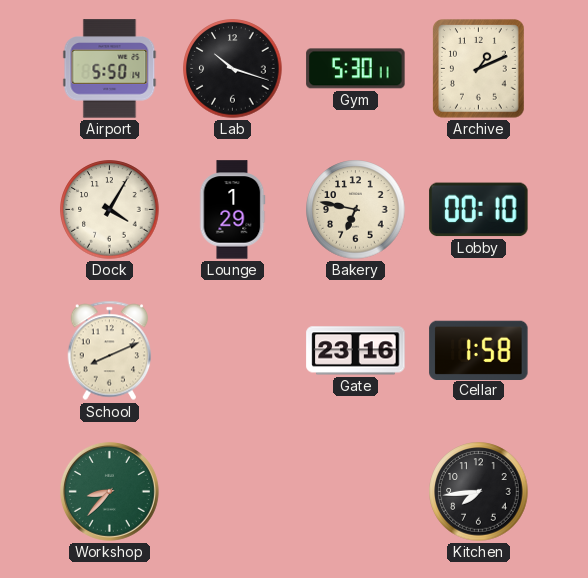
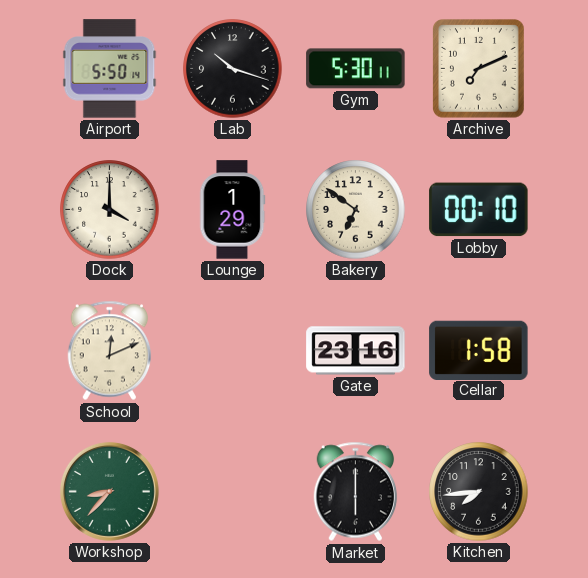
Archive: 1:11 -> 7:11 (479, 69)
Dock: 4:05 -> 4:00 (110, 210)
Bakery: 6:47 -> 6:51 (356, 210)
School: 8:11 -> 12:11 (110, 351)
Market: none -> 6:00 (356, 492)
